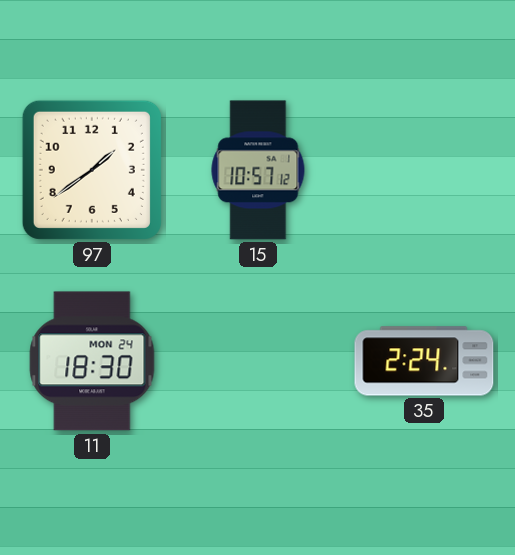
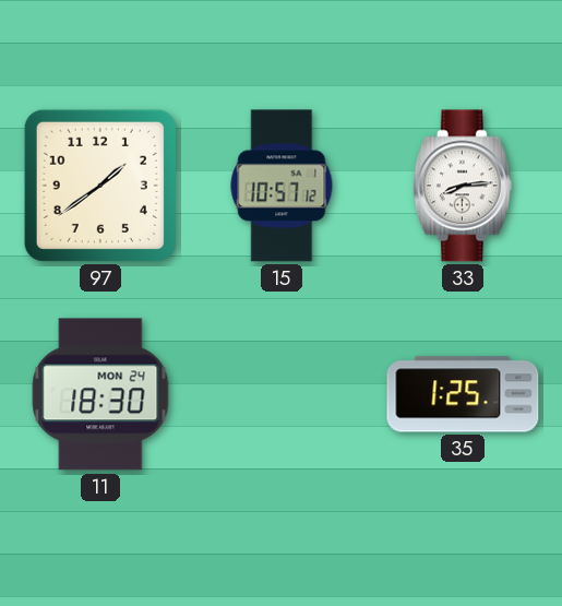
33: none -> 8:14 (463, 186)
35: 2:24 -> 1:25 (463, 394)
